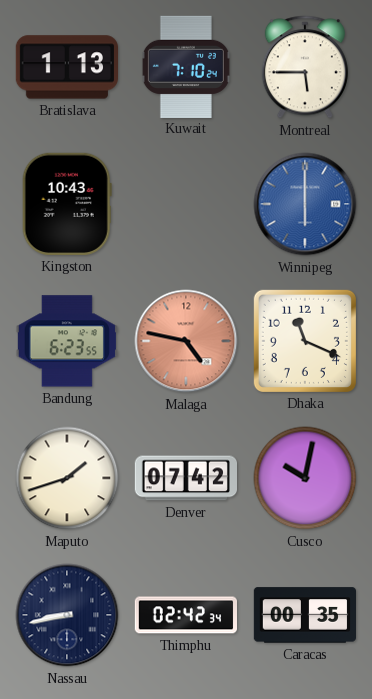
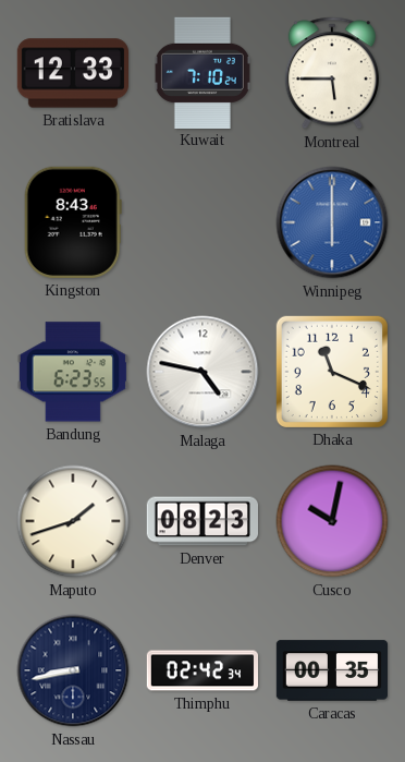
Bratislava: 1:13 -> 12:33 (72, 73)
Kingston: 10:43 -> 8:43 (73, 222)
Malaga dial: salmon -> white (202, 372)
Denver: 07:42 -> 08:23 (201, 521)
